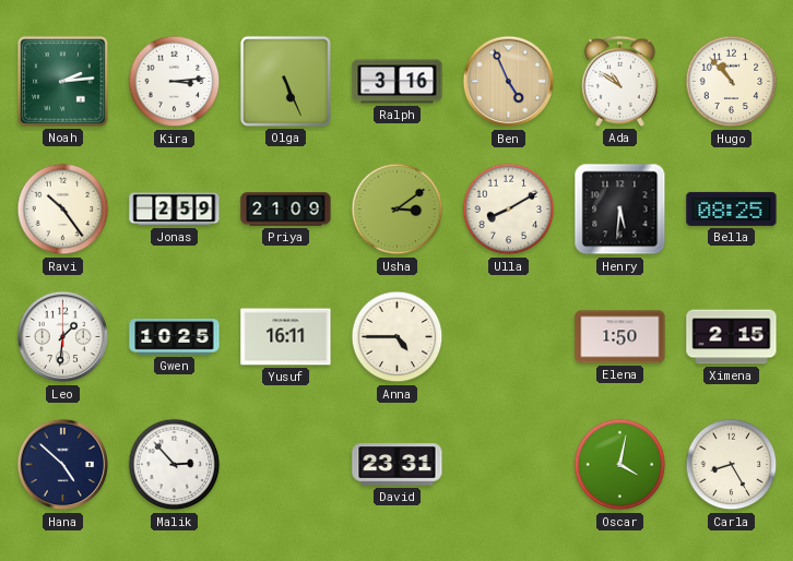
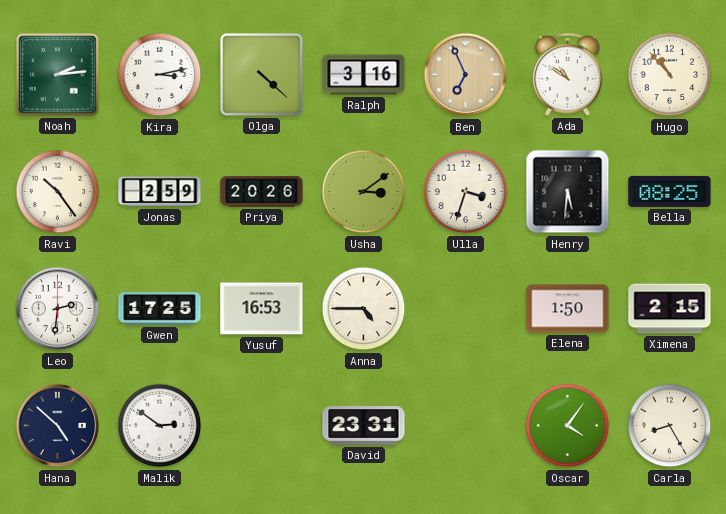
Kira: 3:14 -> 3:13 (160, 75)
Olga: 5:26 -> 4:22 (262, 75)
Ben: 4:56 -> 6:56 (466, 75)
Priya: 21:09 -> 20:26 (262, 192)
Ulla: 8:10 -> 3:33 (466, 192)
Leo: 1:31 -> 2:31 (58, 309)
Gwen: 10:25 -> 17:25 (160, 309)
Yusuf: 16:11 -> 16:53 (262, 309)
Malik: 2:53 -> 2:51 (160, 426)
Oscar: 4:02 -> 4:06 (568, 426)
